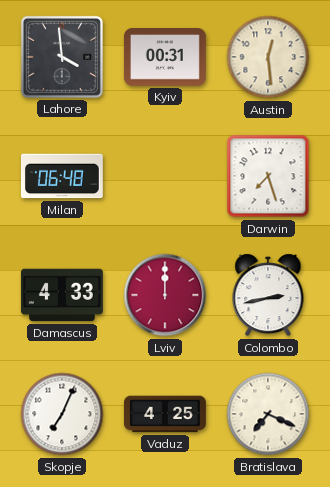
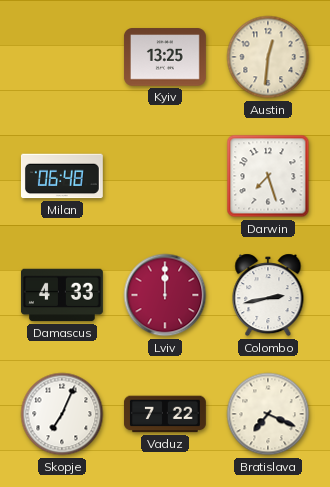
Lahore: 3:59 -> none (62, 57)
Kyiv: 00:31 -> 13:25 (165, 57)
Austin: 12:29 -> 12:31 (268, 57)
Vaduz: 4:25 -> 7:22 (165, 414)
